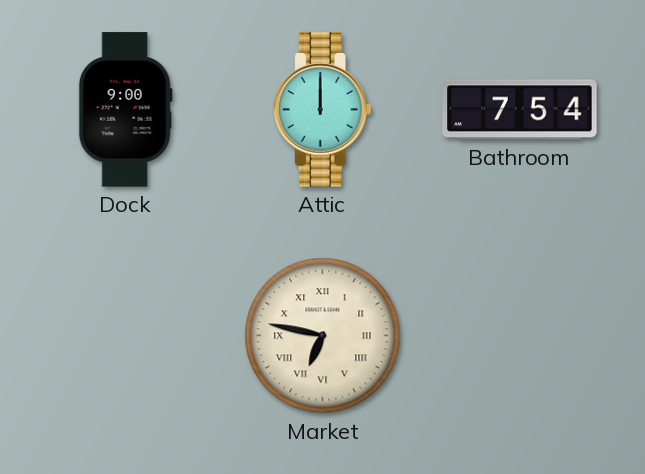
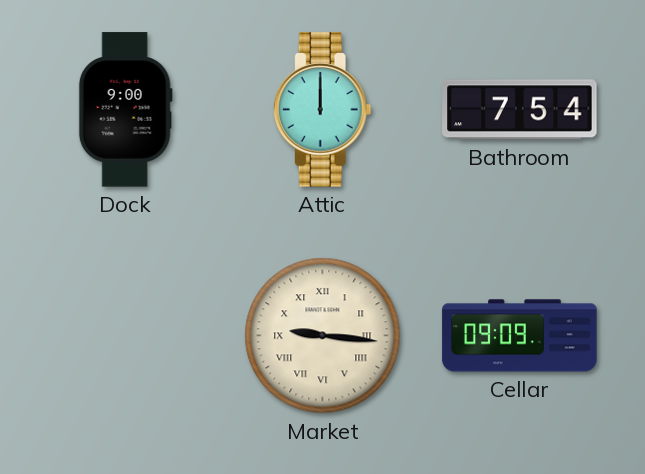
Market: 6:47 -> 9:16 (323, 336)
Cellar: none -> 09:09 (520, 336)
